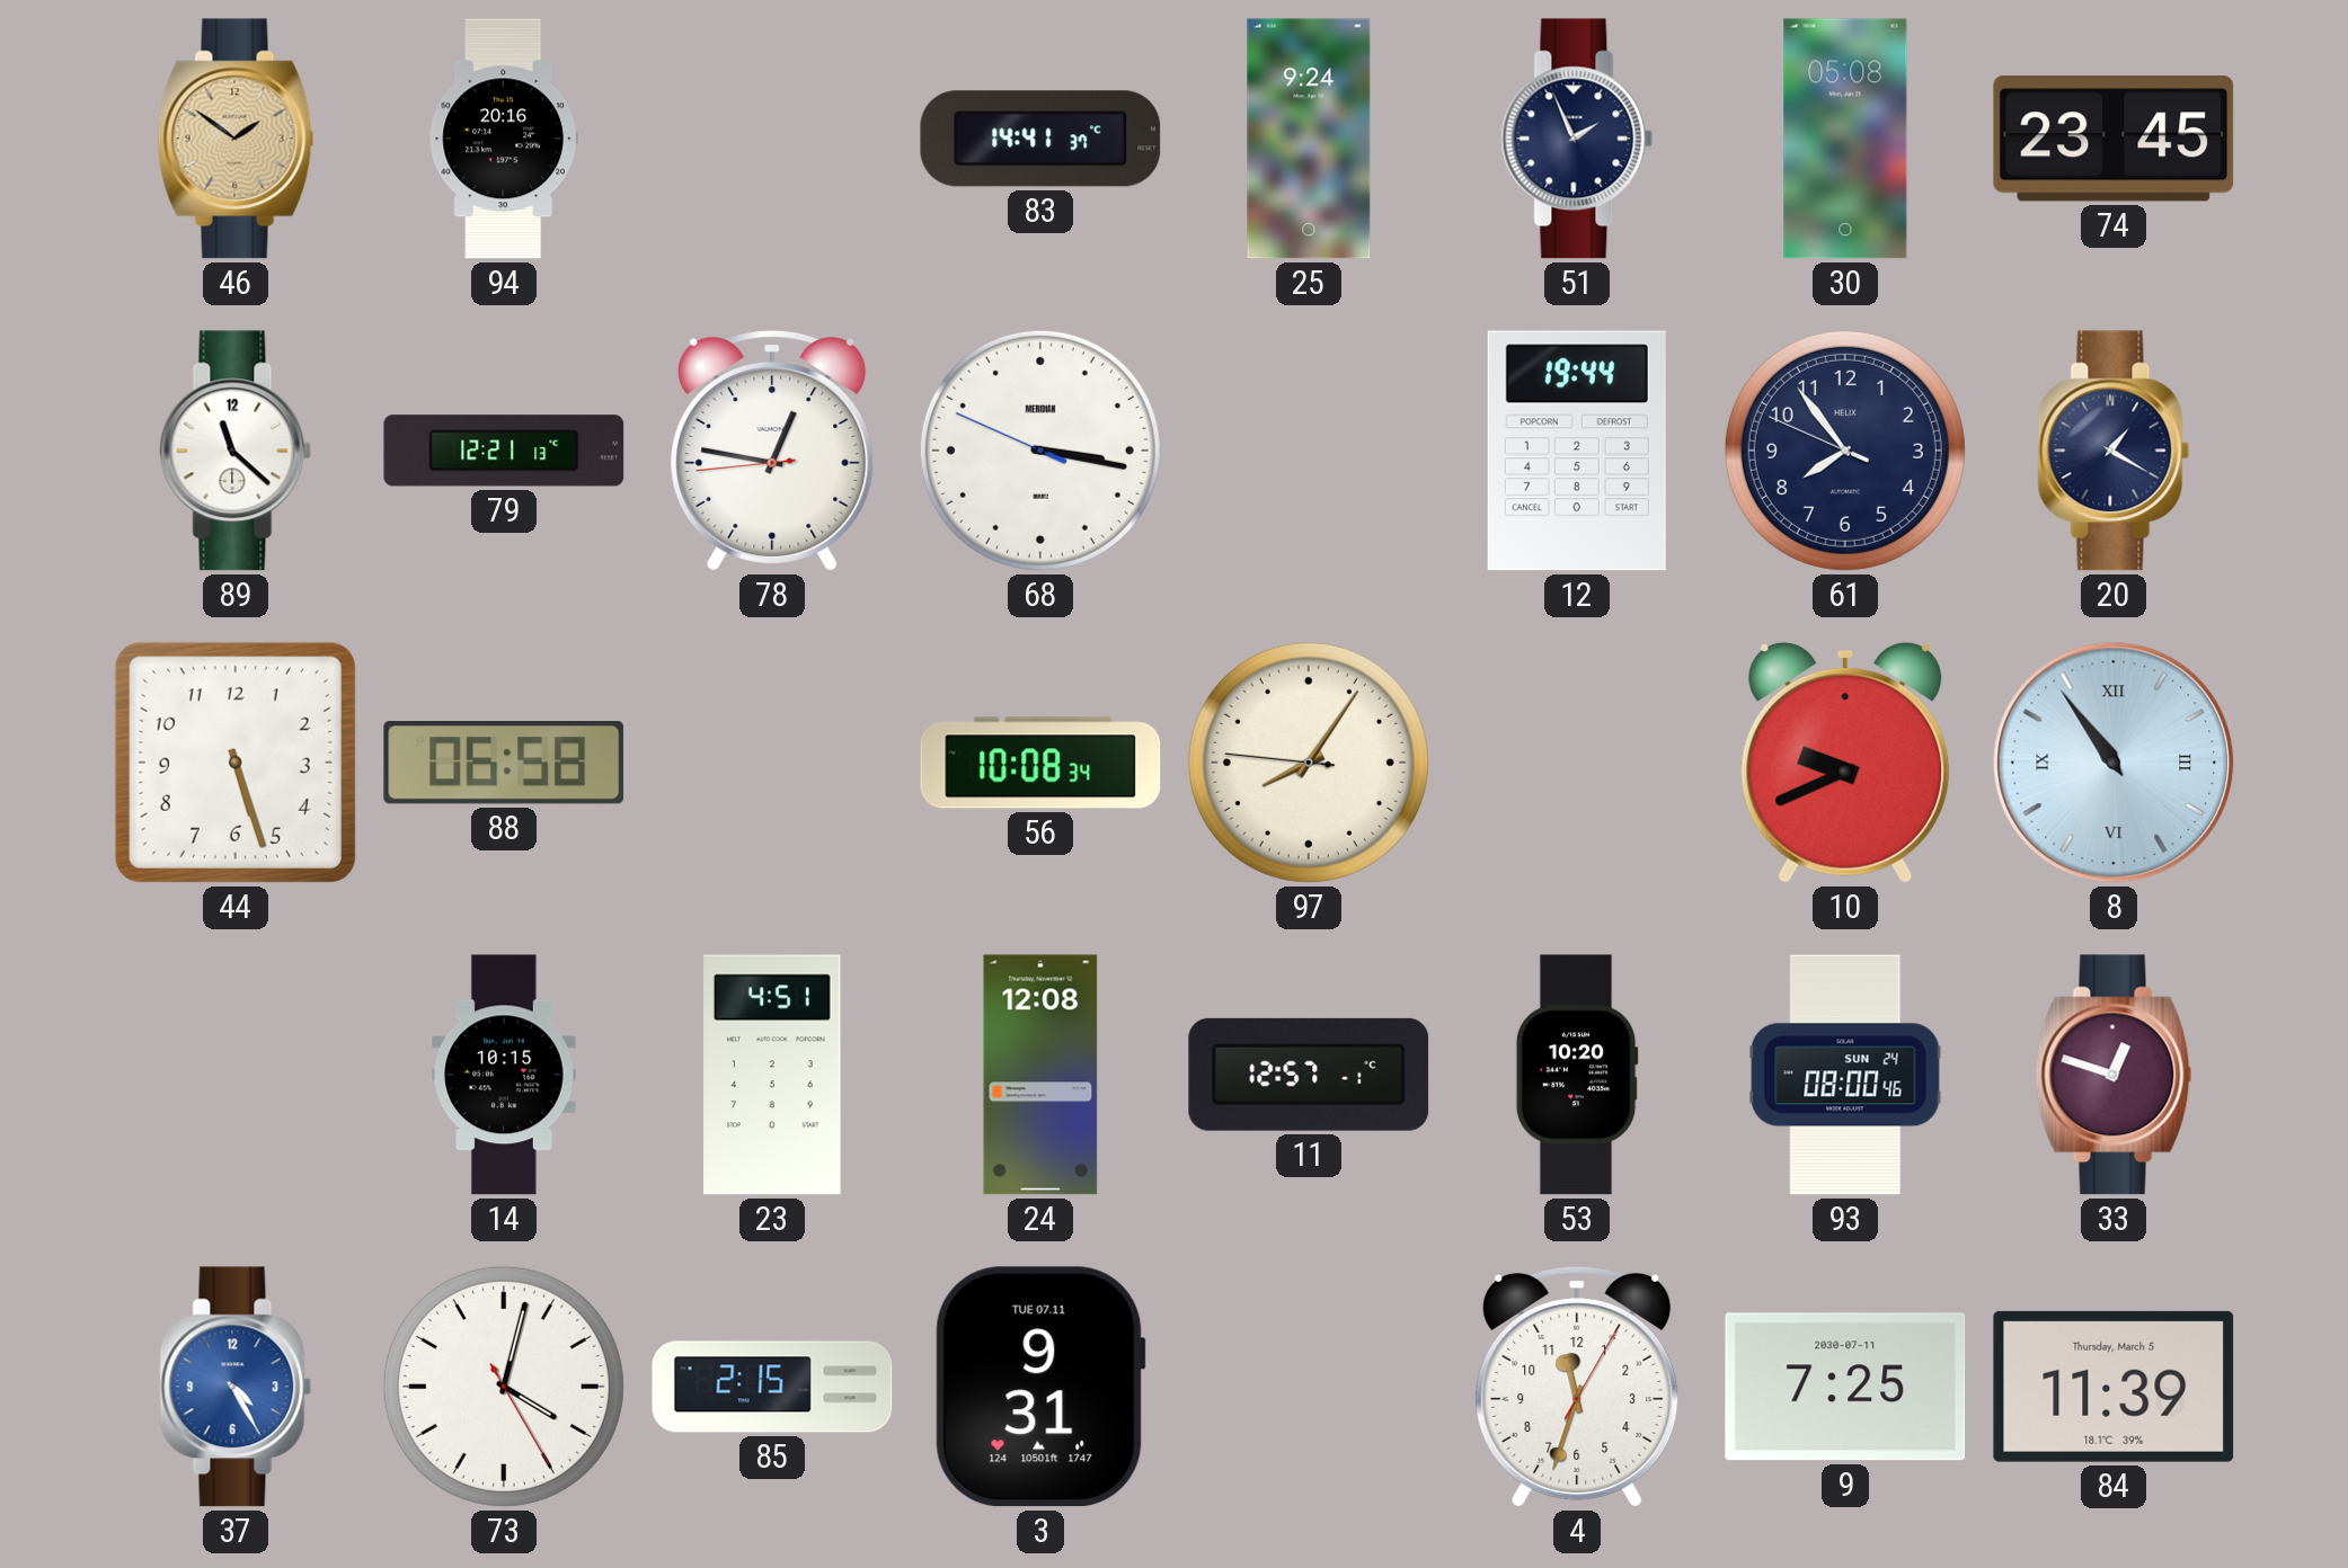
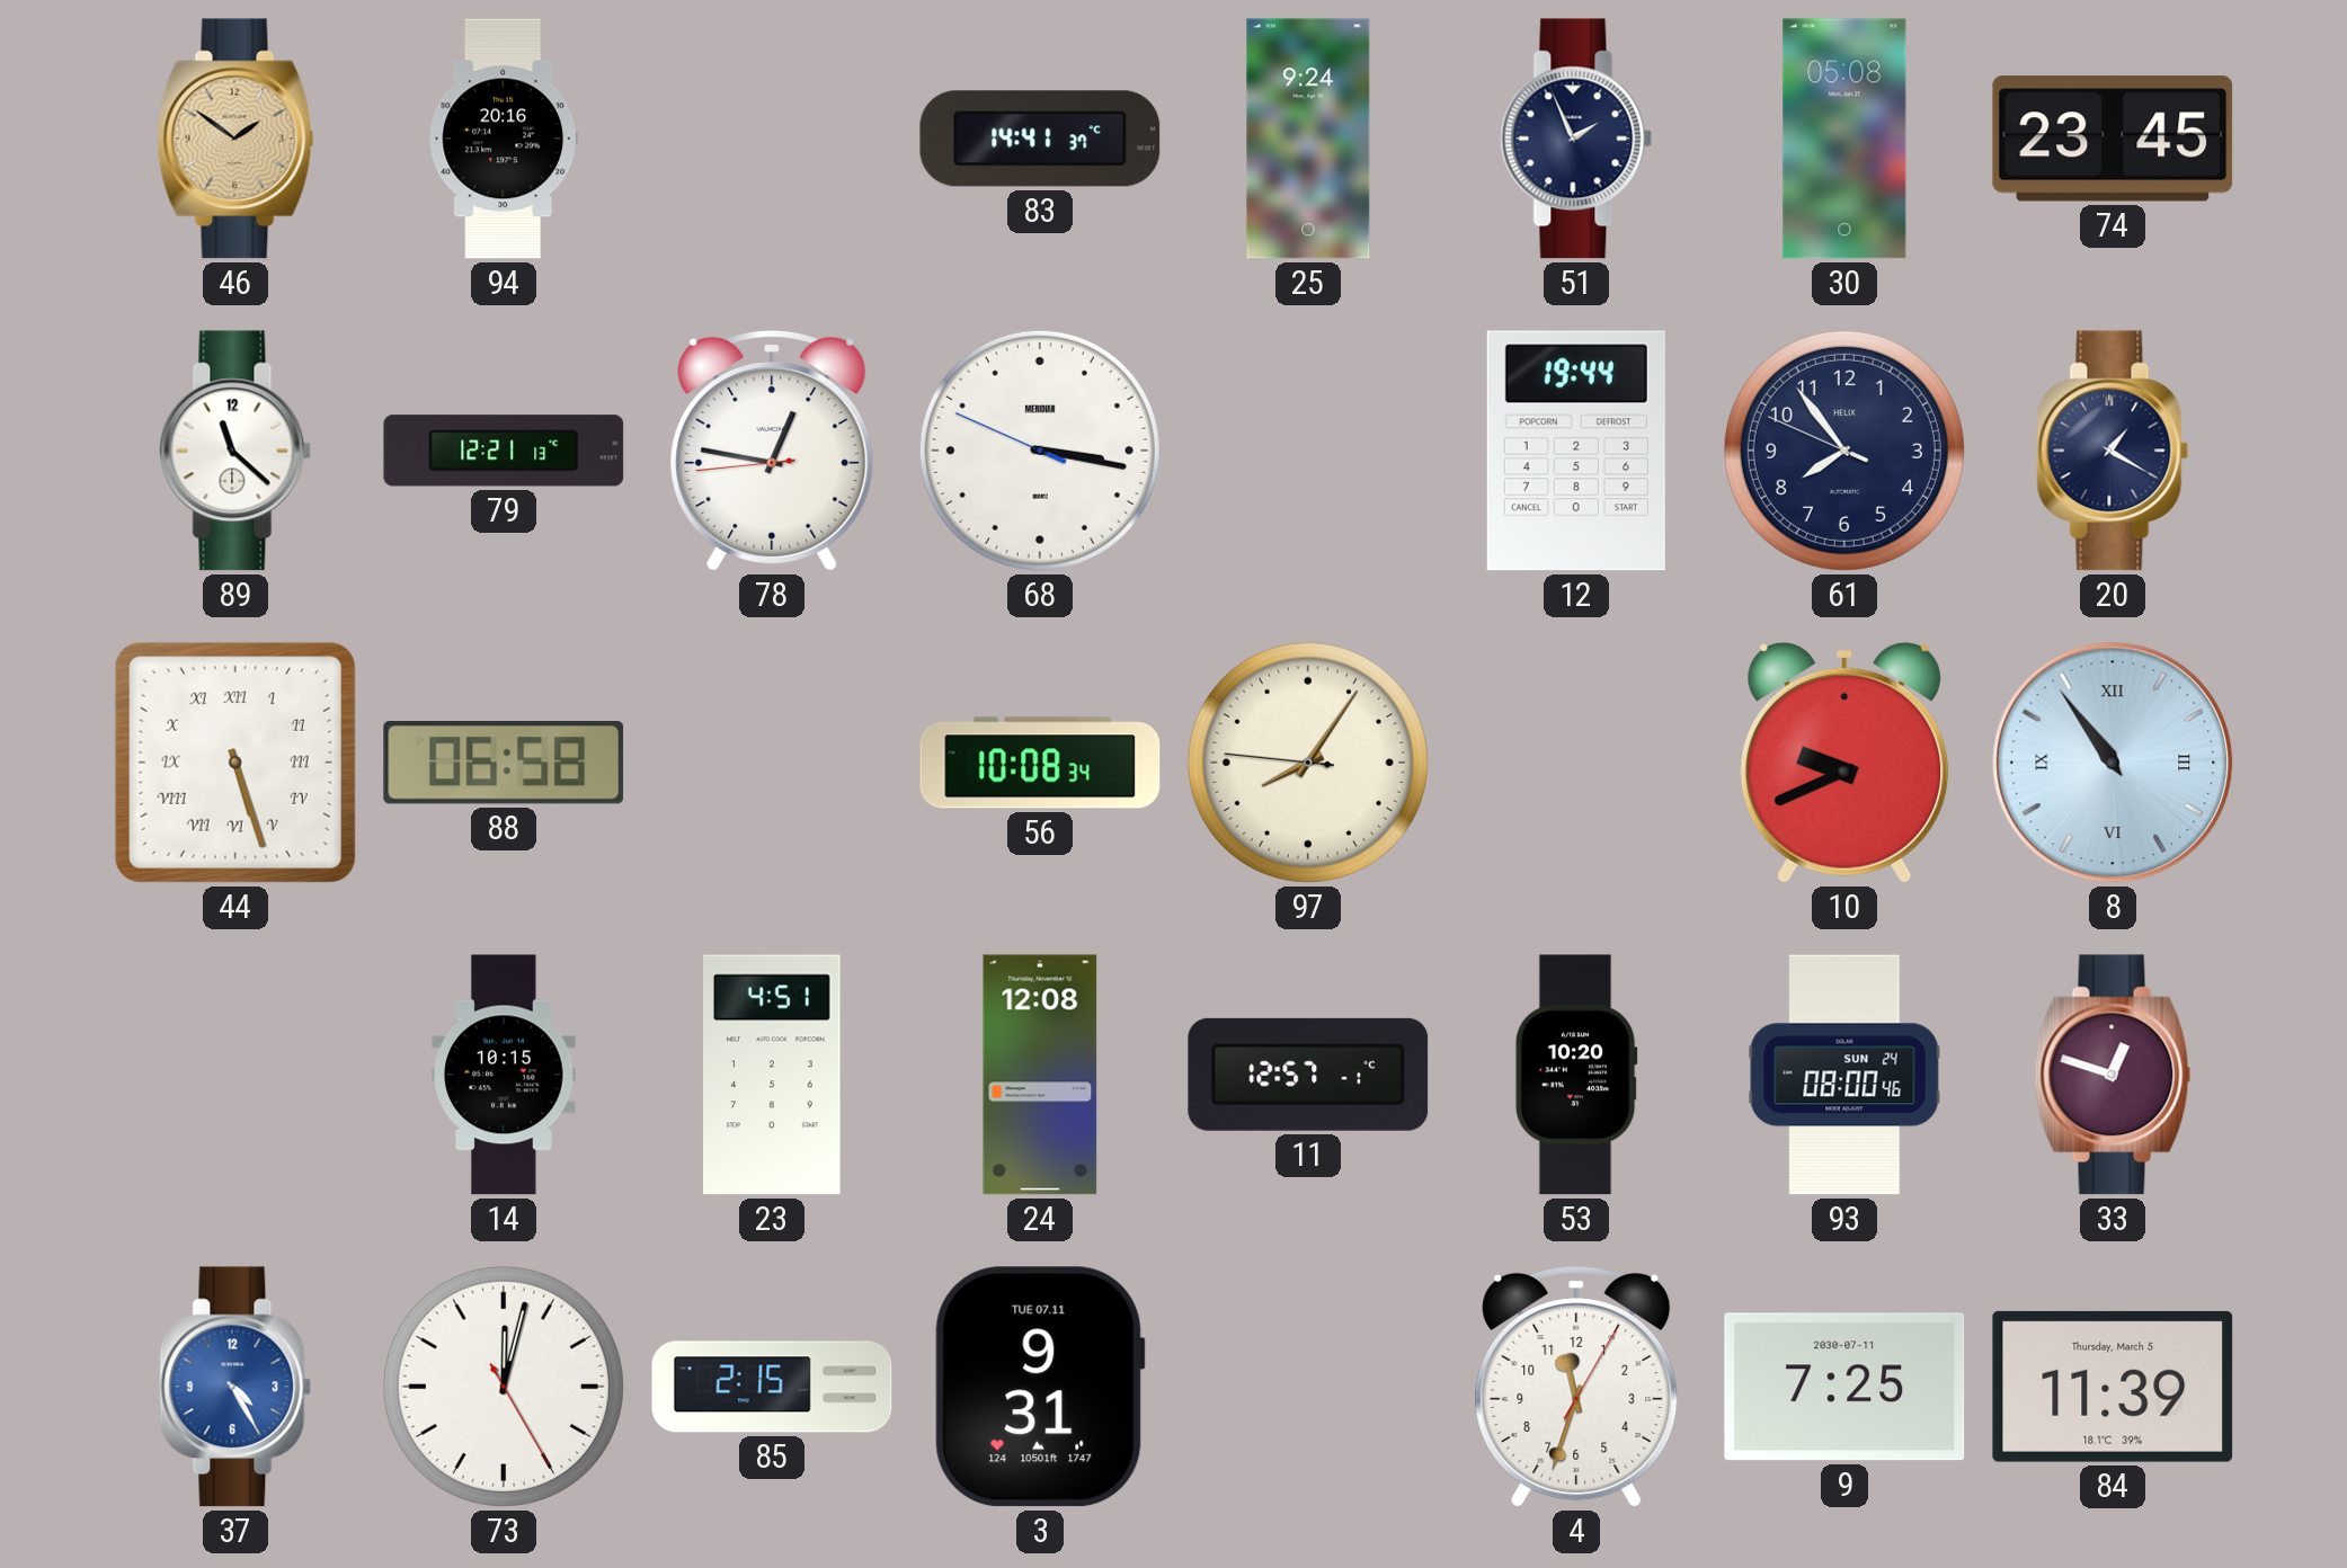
44 numerals: Arabic -> Roman (235, 763)
73: 4:02 -> 12:02 (504, 1387)
